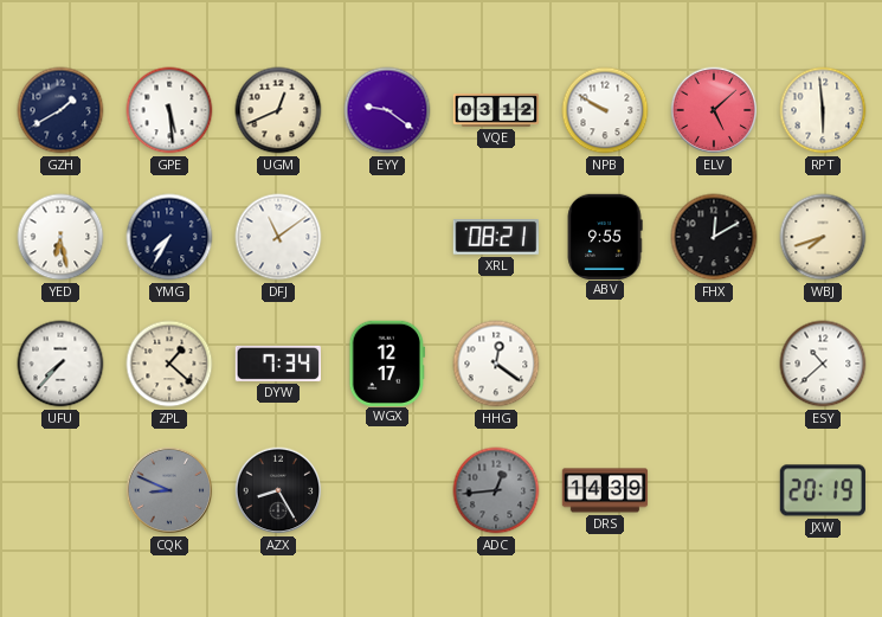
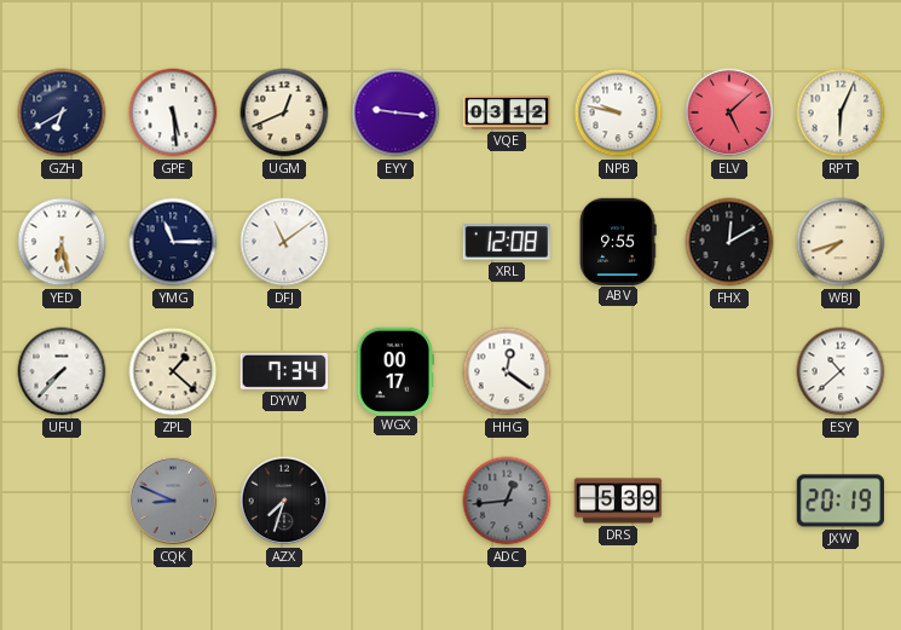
GZH: 1:40 -> 6:40 (62, 112)
EYY: 9:21 -> 9:16 (395, 112)
NPB: 9:50 -> 9:47 (618, 112)
RPT: 5:59 -> 6:04 (841, 112)
YMG: 7:35 -> 11:15 (173, 242)
XRL: 08:21 -> 12:08 (506, 242)
WGX: 12:17 -> 00:17 (394, 370)
AZX: 8:25 -> 7:33 (284, 501)
DRS: 14:39 -> 5:39 (618, 501)
